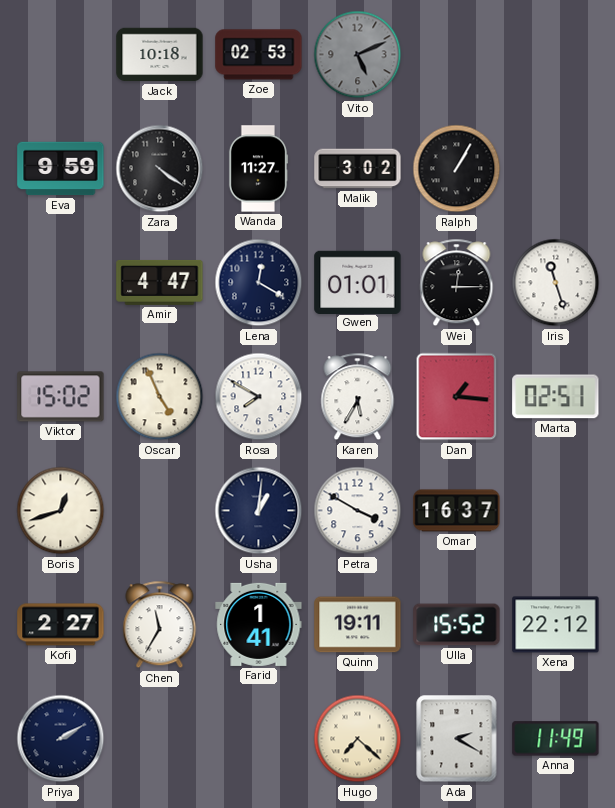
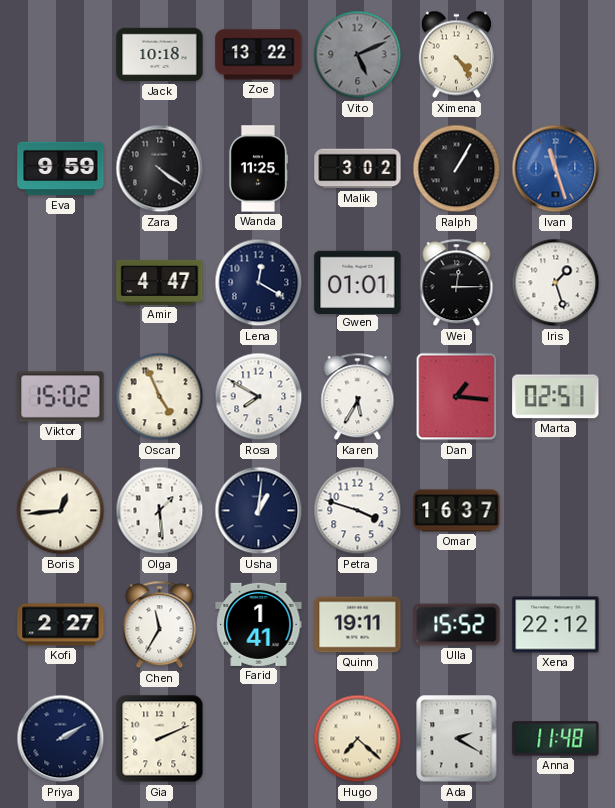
Zoe: 02:53 -> 13:22 (259, 55)
Ximena: none -> 4:24 (456, 55)
Wanda: 11:27 -> 11:25 (258, 169)
Ivan: none -> 11:27 (556, 169)
Iris: 11:27 -> 1:27 (556, 283)
Boris: 12:42 -> 12:44 (61, 511)
Olga: none -> 1:29 (160, 511)
Petra: 3:50 -> 3:48 (358, 511)
Gia: none -> 2:11 (160, 739)
Anna: 11:49 -> 11:48 (556, 739)
